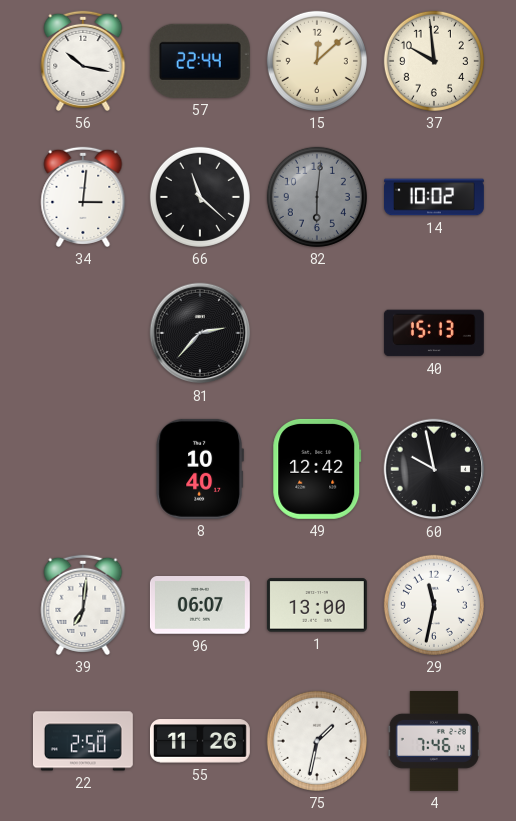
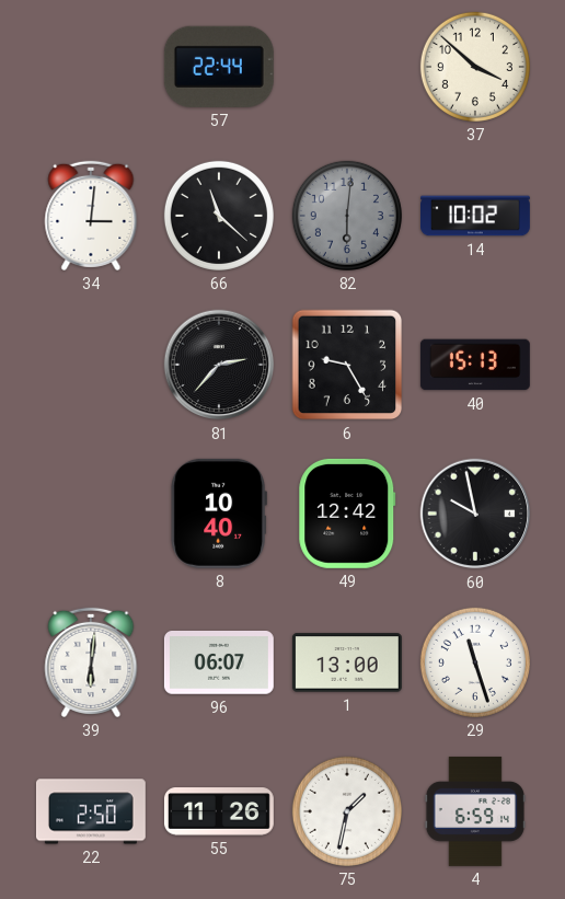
56: 10:17 -> none (83, 61)
15: 12:08 -> none (317, 61)
37: 9:59 -> 3:52 (475, 67)
6: none -> 9:25 (347, 365)
39: 7:01 -> 6:01 (91, 662)
29: 11:32 -> 11:27 (475, 662)
4: 7:46 -> 6:59 (475, 811)
